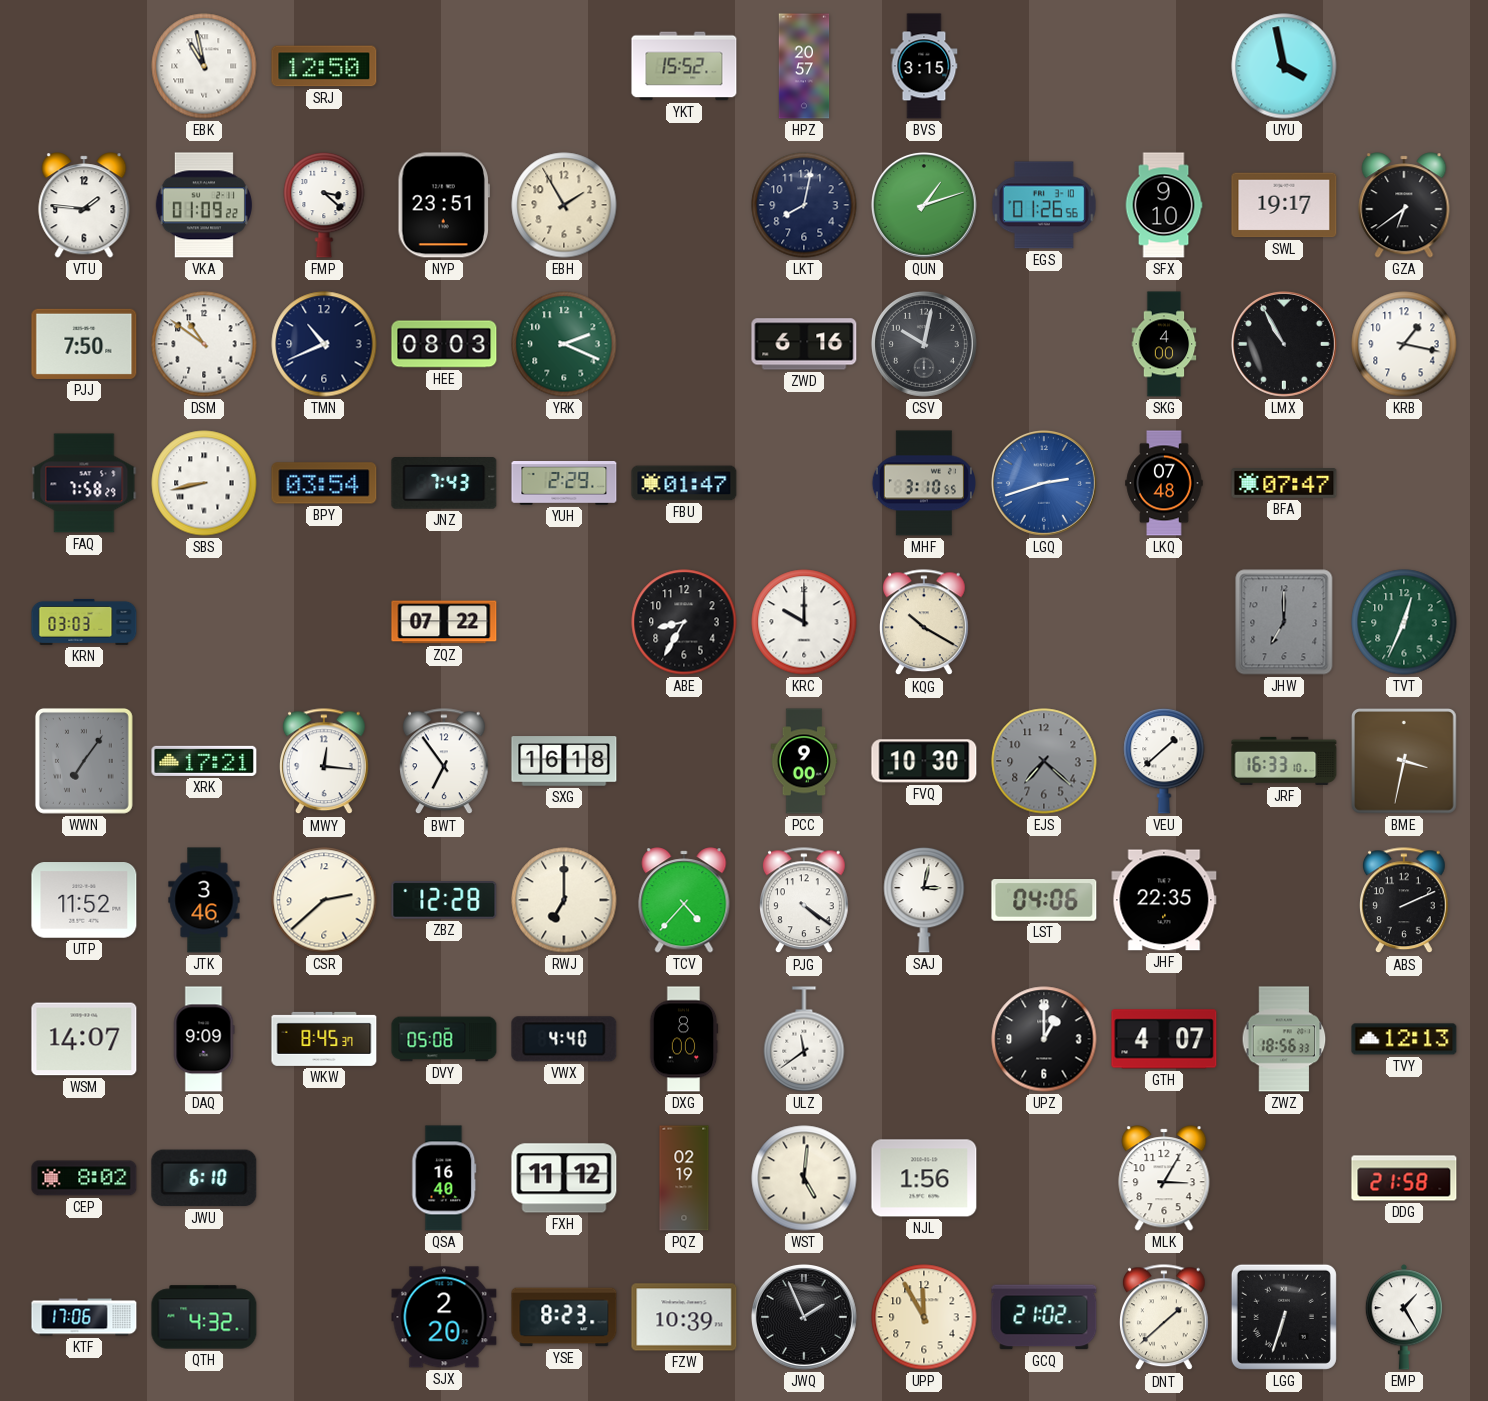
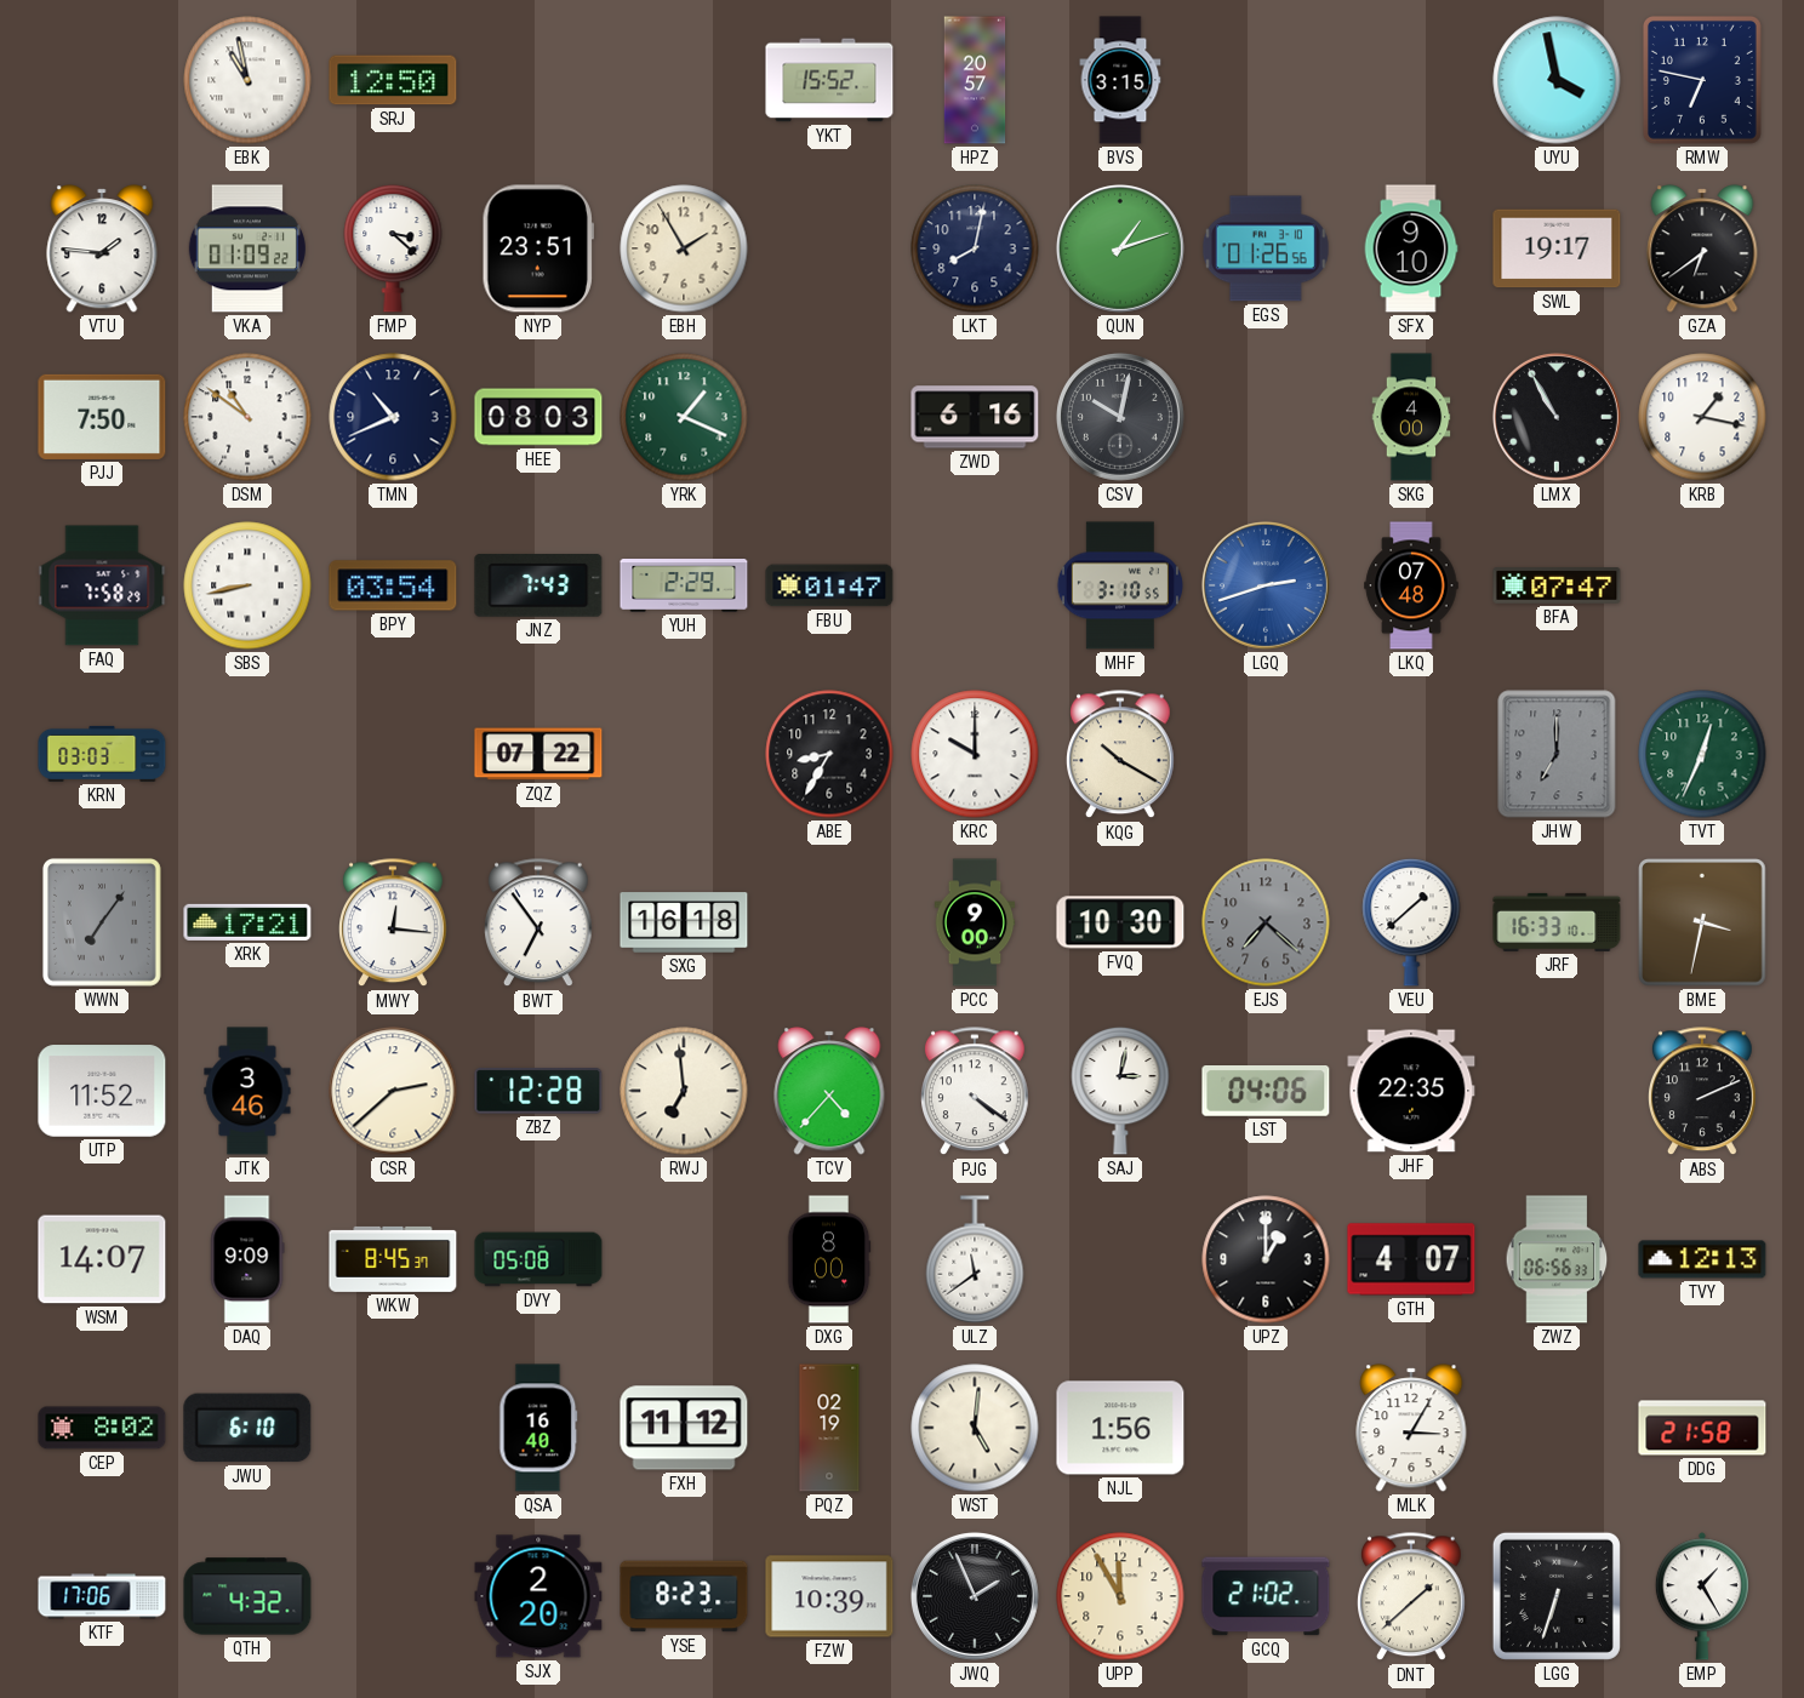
RMW: none -> 6:47 (1702, 80)
YRK: 2:19 -> 1:19 (684, 417)
RWJ: 7:00 -> 6:59 (684, 1091)
VWX: 4:40 -> none (564, 1039)
ZWZ: 18:56 -> 06:56 (1557, 1259)
